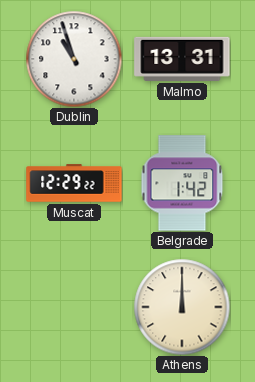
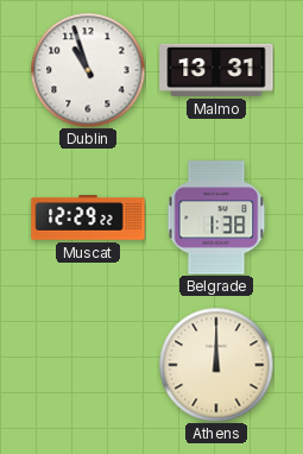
Belgrade: 1:42 -> 1:38 (216, 217)
